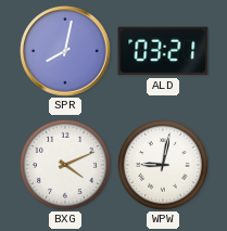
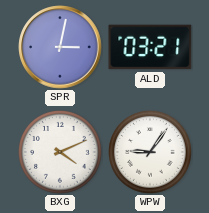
SPR: 8:02 -> 3:02 (60, 47)
WPW: 9:02 -> 9:06 (151, 153)
